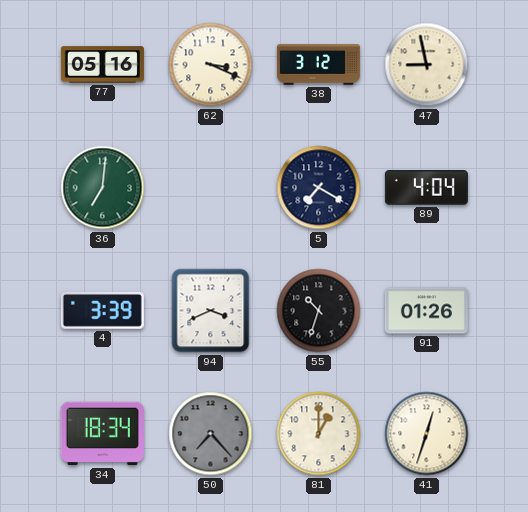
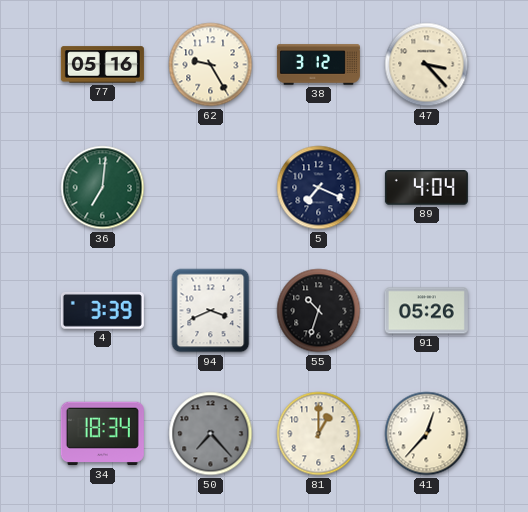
62: 3:19 -> 9:25 (211, 65)
47: 8:58 -> 3:23 (427, 65)
5: 7:20 -> 7:19 (319, 188)
91: 01:26 -> 05:26 (426, 311)
41: 12:33 -> 12:37 (427, 434)
